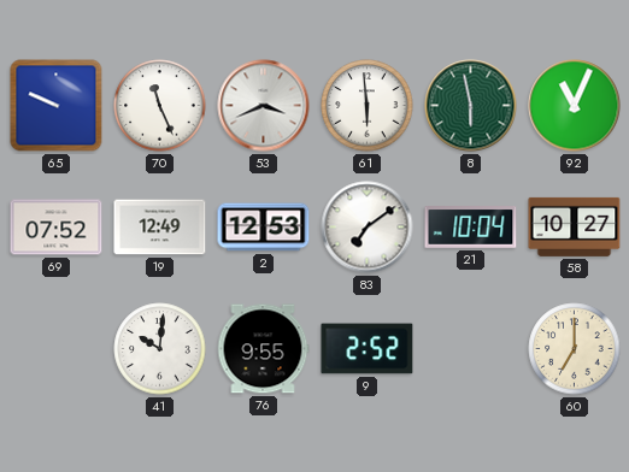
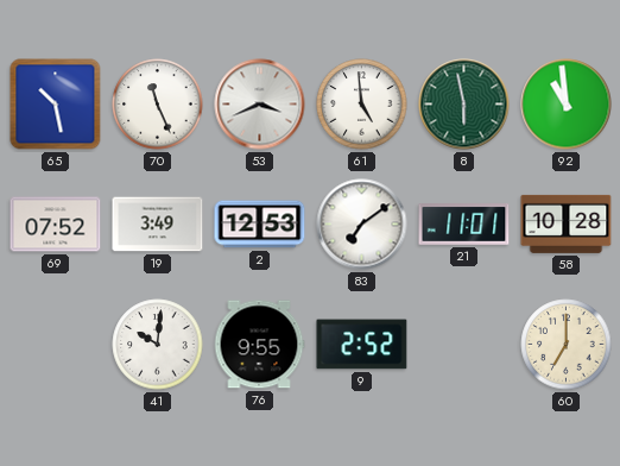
65: 9:49 -> 10:28 (56, 105)
61: 5:59 -> 4:59 (362, 105)
92: 11:04 -> 10:59 (567, 105)
19: 12:49 -> 3:49 (158, 225)
21: 10:04 -> 11:01 (464, 225)
58: 10:27 -> 10:28 (567, 223)
